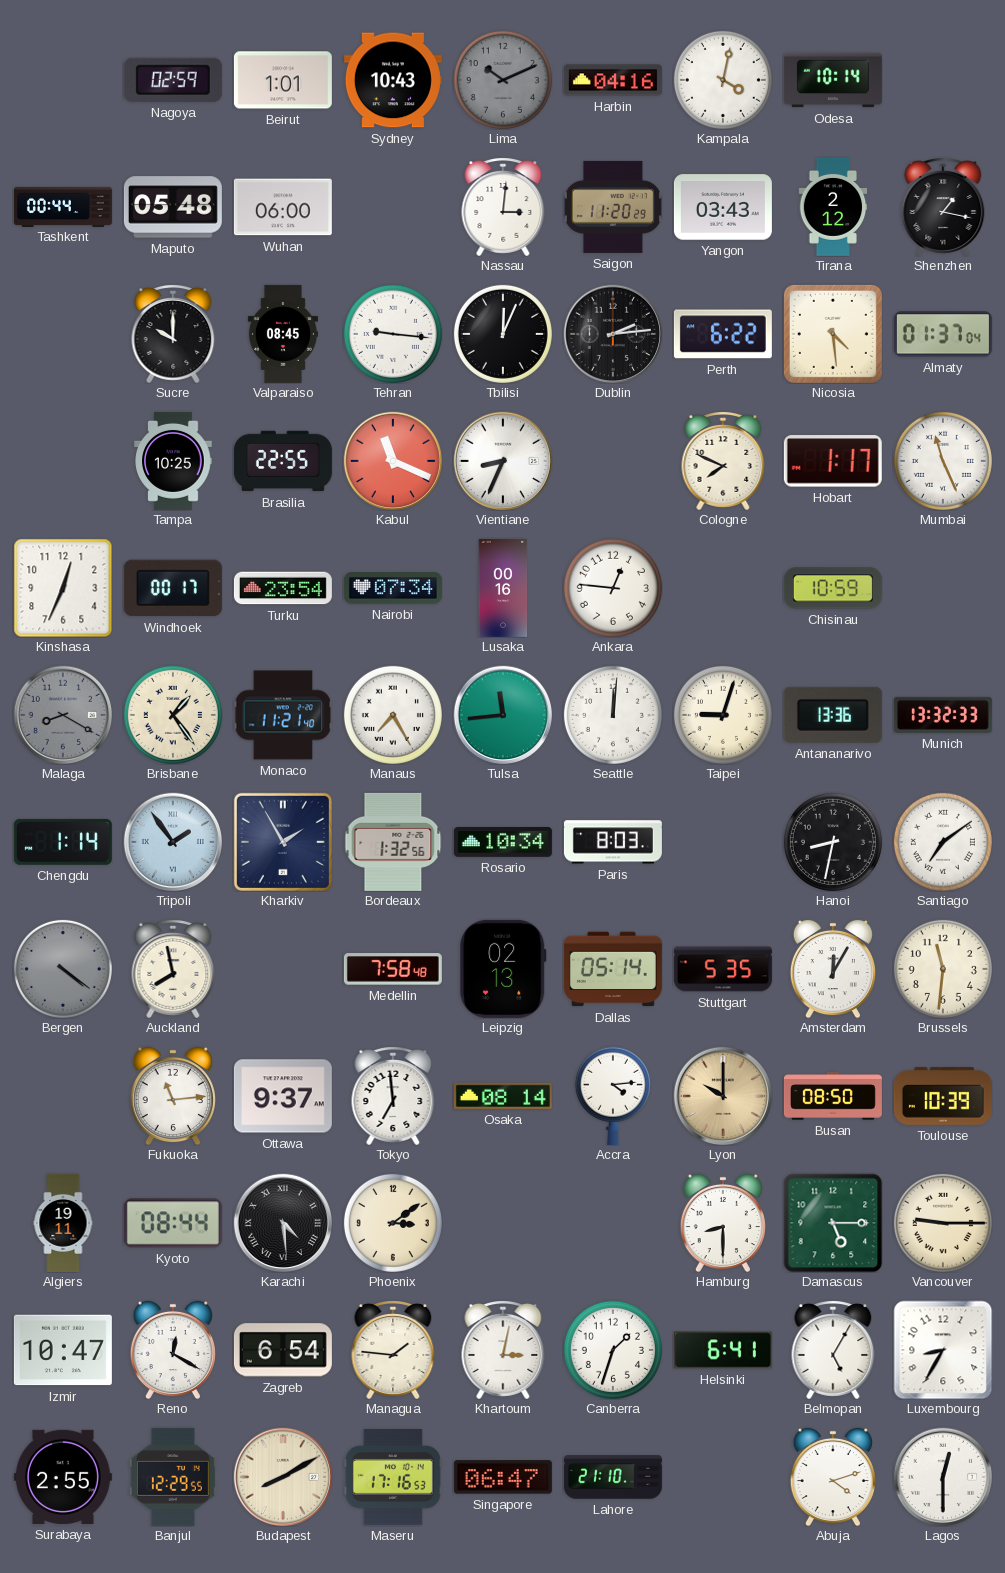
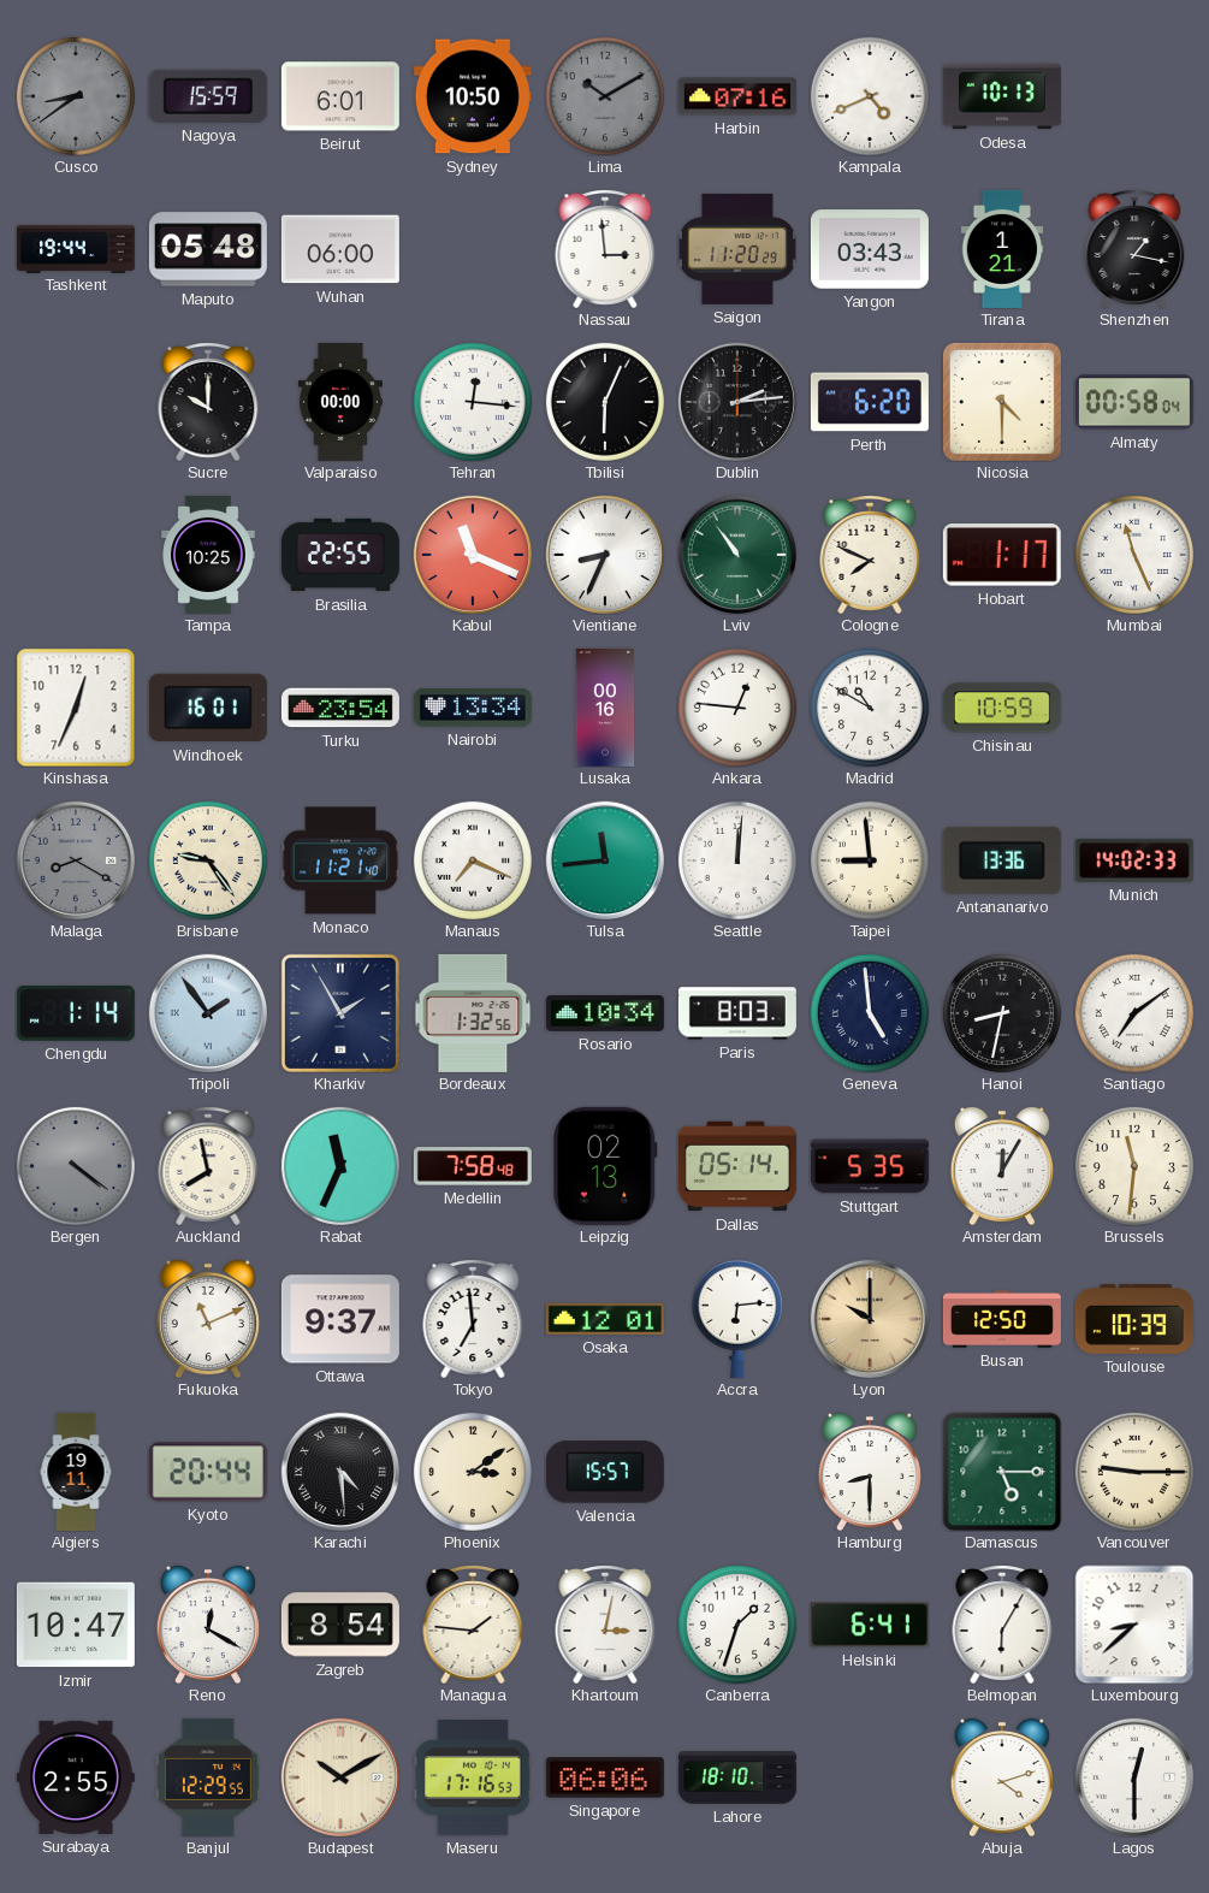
Cusco: none -> 8:39 (76, 96)
Nagoya: 02:59 -> 15:59 (208, 96)
Beirut: 1:01 -> 6:01 (340, 96)
Sydney: 10:43 -> 10:50 (473, 96)
Lima: 10:11 -> 10:10 (605, 96)
Harbin: 04:16 -> 07:16 (737, 96)
Kampala: 4:02 -> 4:41 (870, 96)
Odesa: 10:14 -> 10:13 (1002, 96)
Tashkent: 00:44 -> 19:44 (76, 248)
Nassau: 3:01 -> 2:59 (605, 249)
Tirana: 2:12 -> 1:21 (1002, 249)
Valparaiso: 08:45 -> 00:00 (340, 402)
Tehran: 9:16 -> 12:16 (473, 402)
Tbilisi: 12:04 -> 6:04 (605, 402)
Perth: 6:22 -> 6:20 (870, 402)
Nicosia: 4:29 -> 4:30 (1002, 402)
Almaty: 01:37 -> 00:58 (1134, 402)
Lviv: none -> 10:54 (736, 554)
Windhoek: 00:17 -> 16:01 (208, 708)
Nairobi: 07:34 -> 13:34 (473, 708)
Madrid: none -> 10:50 (870, 708)
Brisbane: 1:24 -> 9:24 (208, 860)
Manaus: 7:25 -> 7:19 (473, 860)
Taipei: 9:03 -> 8:59 (870, 860)
Munich: 13:32 -> 14:02 (1134, 860)
Geneva: none -> 4:59 (870, 1013)
Rabat: none -> 11:34 (340, 1166)
Fukuoka: 11:14 -> 11:11 (208, 1319)
Osaka: 08:14 -> 12:01 (605, 1319)
Accra: 4:14 -> 6:14 (737, 1319)
Busan: 08:50 -> 12:50 (1002, 1319)
Kyoto: 08:44 -> 20:44 (208, 1472)
Valencia: none -> 15:57 (605, 1472)
Zagreb: 6:54 -> 8:54 (340, 1625)
Belmopan: 5:05 -> 6:05 (1002, 1625)
Luxembourg: 8:35 -> 8:38 (1134, 1625)
Budapest: 8:10 -> 10:10 (339, 1776)
Singapore: 06:47 -> 06:06 (605, 1777)
Lahore: 21:10 -> 18:10 (737, 1777)
